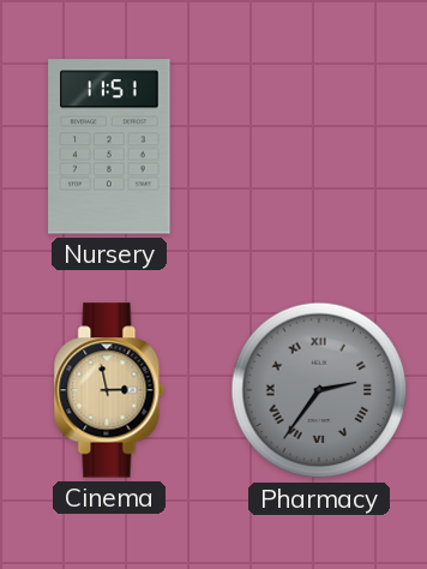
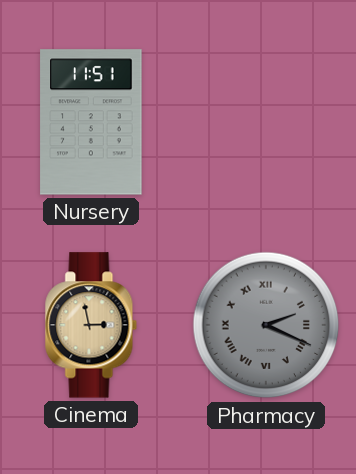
Pharmacy: 2:36 -> 2:19 (266, 325)
